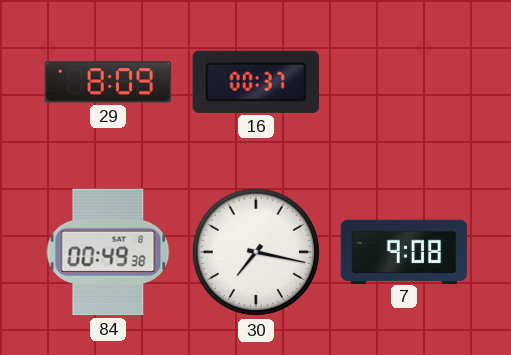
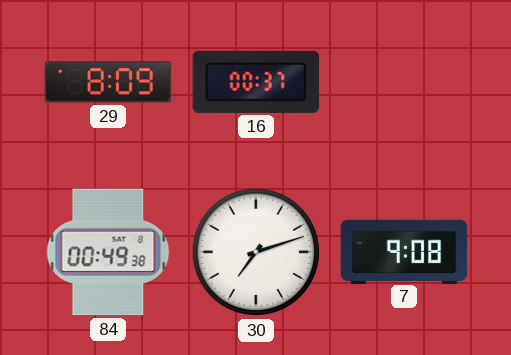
30: 7:17 -> 7:12 (256, 252)
